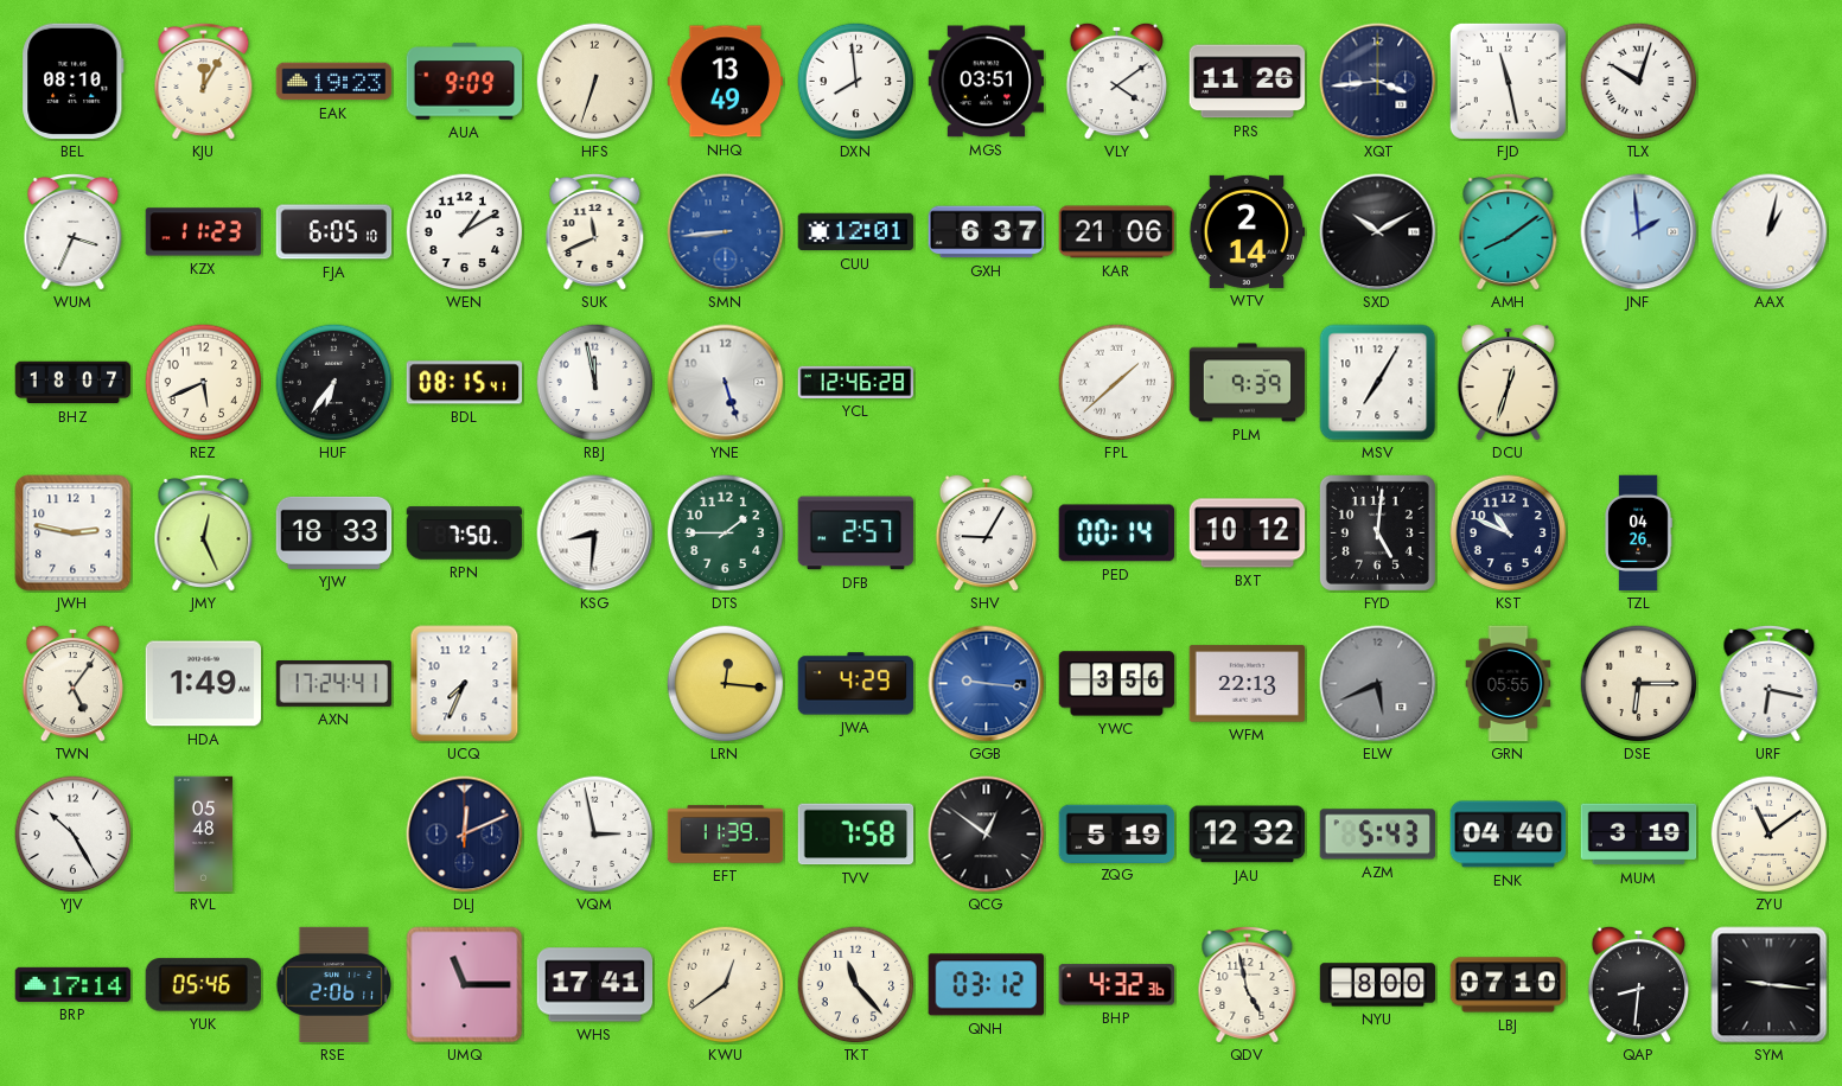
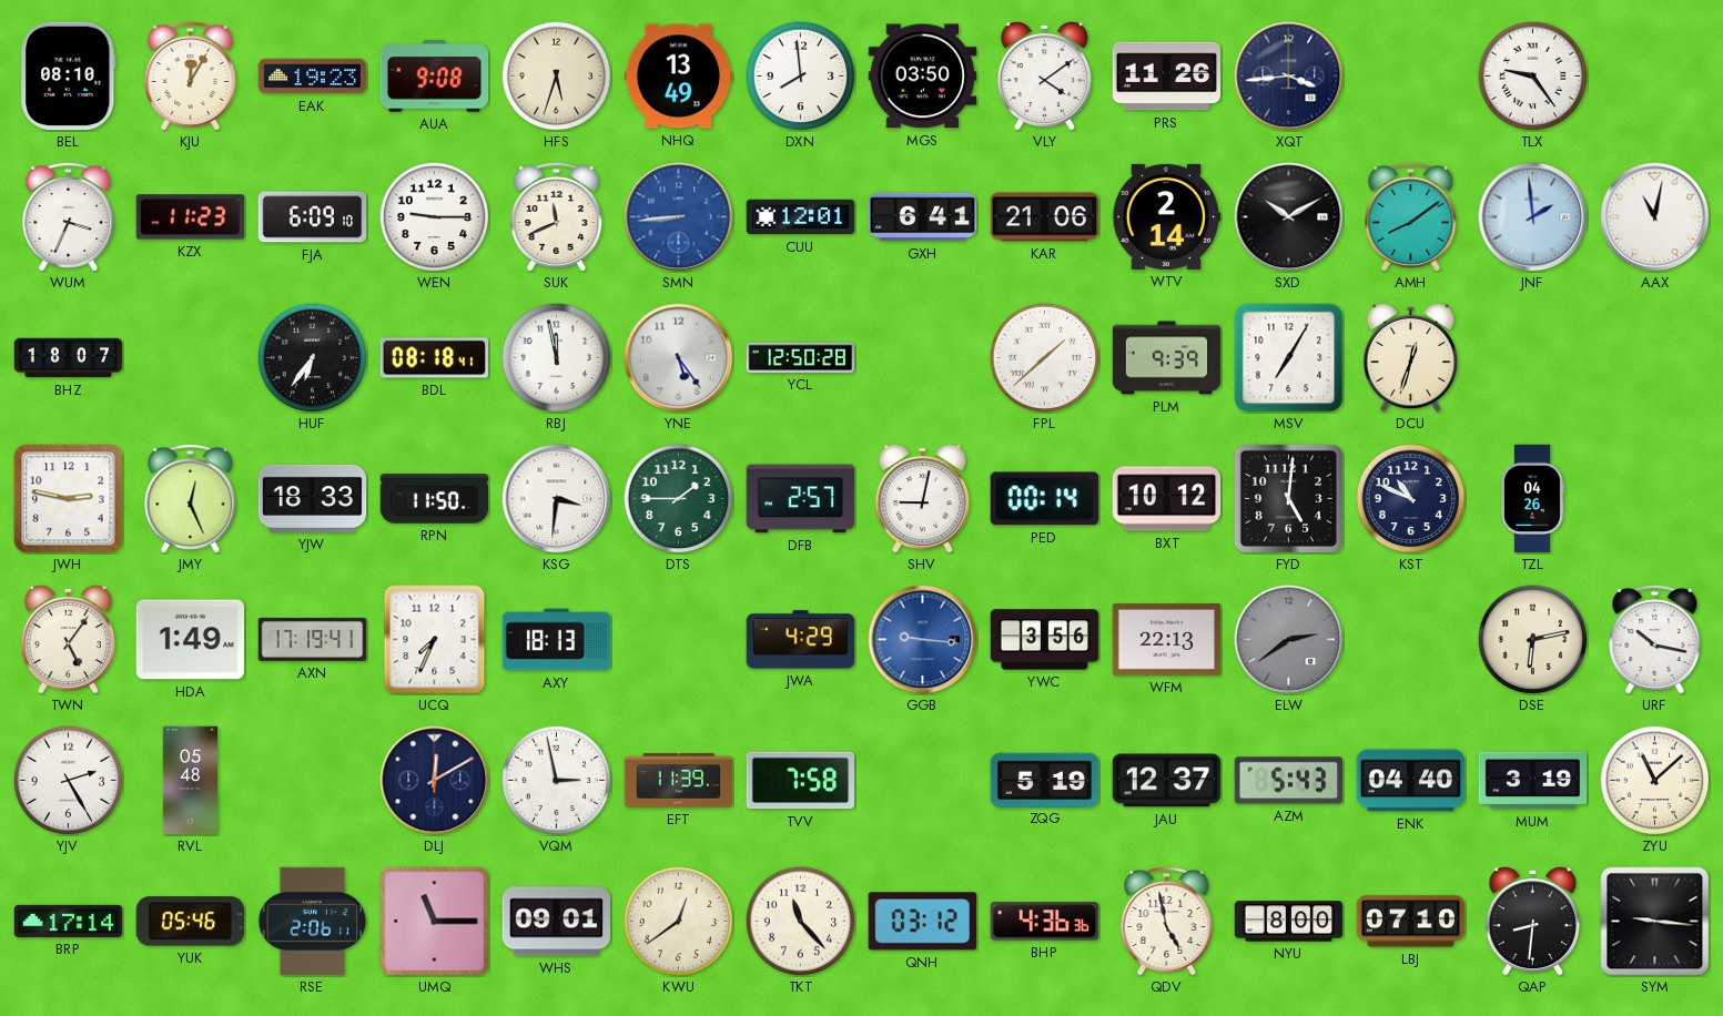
AUA: 9:09 -> 9:08 (435, 77)
HFS: 6:33 -> 5:33 (557, 77)
MGS: 03:51 -> 03:50 (923, 77)
FJD: 11:28 -> none (1508, 81)
TLX: 10:03 -> 9:24 (1533, 77)
FJA: 6:05 -> 6:09 (313, 217)
WEN: 1:10 -> 9:15 (435, 217)
GXH: 6:37 -> 6:41 (923, 217)
AAX: 1:02 -> 11:02 (1655, 217)
REZ: 5:41 -> none (204, 383)
BDL: 08:15 -> 08:18 (435, 358)
YNE: 5:27 -> 5:24 (679, 358)
YCL: 12:46 -> 12:50 (801, 357)
RPN: 7:50 -> 11:50 (435, 499)
KSG: 8:31 -> 3:31 (557, 499)
SHV: 9:05 -> 9:02 (923, 498)
AXN: 17:24 -> 17:19 (313, 640)
AXY: none -> 18:13 (557, 640)
LRN: 12:16 -> none (726, 684)
ELW: 5:41 -> 2:39 (1289, 640)
GRN: 05:55 -> none (1509, 684)
DSE: 6:15 -> 6:13 (1533, 640)
URF: 6:17 -> 10:17 (1655, 640)
YJV: 10:25 -> 2:25 (69, 781)
DLJ: 12:11 -> 12:10 (435, 781)
QCG: 12:51 -> none (987, 835)
JAU: 12:32 -> 12:37 (1167, 781)
ZYU: 11:09 -> 11:08 (1655, 781)
WHS: 17:41 -> 09:01 (557, 922)
BHP: 4:32 -> 4:36 (1044, 922)
